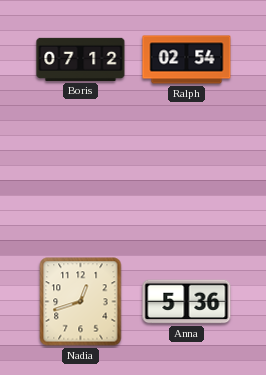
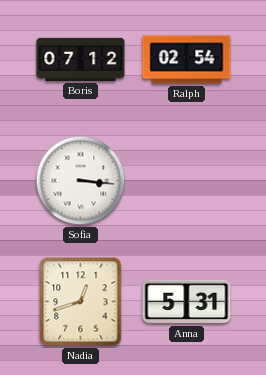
Sofia: none -> 3:16 (81, 181)
Anna: 5:36 -> 5:31 (187, 302)
